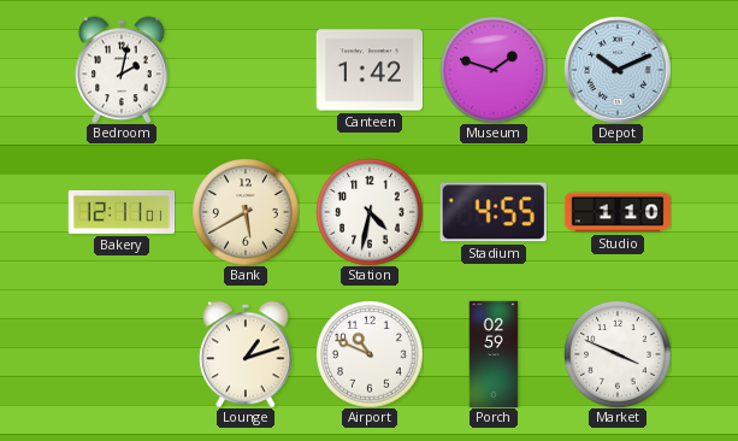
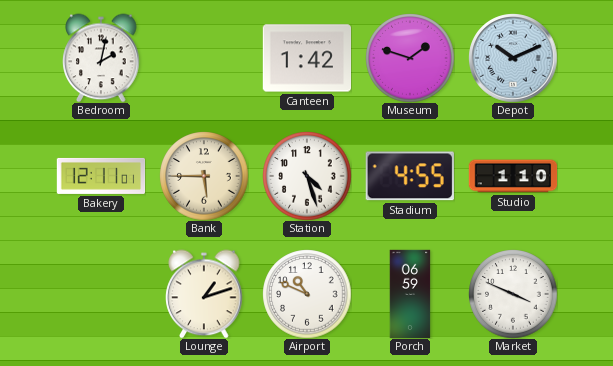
Bank: 5:40 -> 5:45 (204, 176)
Station: 4:32 -> 4:27 (307, 176)
Porch: 02:59 -> 06:59 (410, 294)
